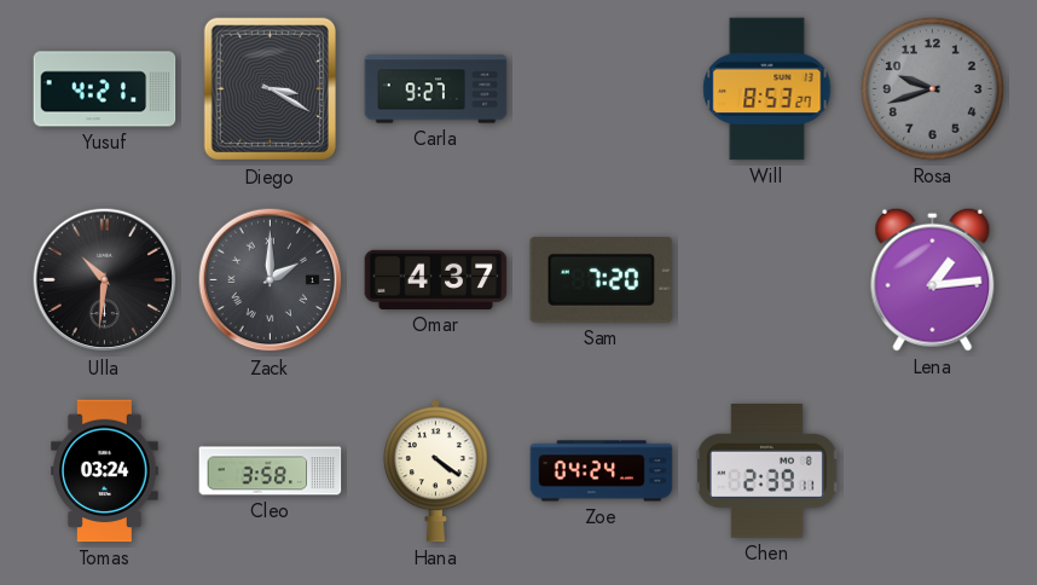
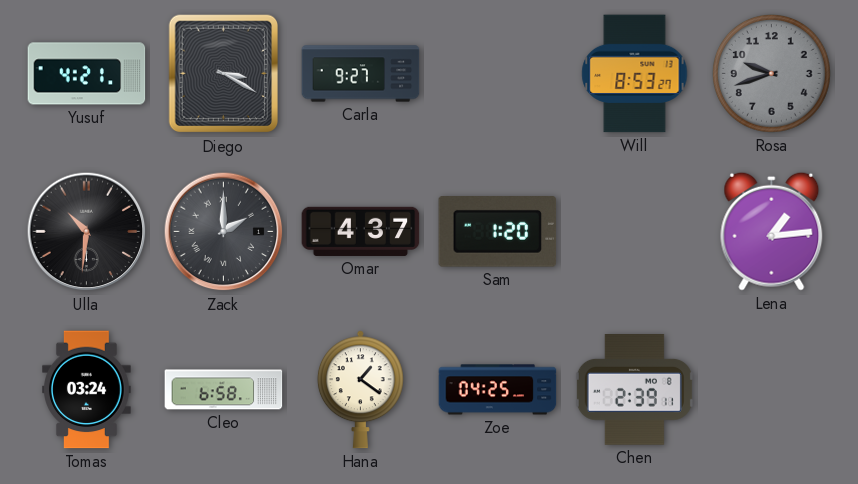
Sam: 7:20 -> 1:20 (498, 232)
Cleo: 3:58 -> 6:58 (224, 390)
Hana: 4:21 -> 1:21 (360, 390)
Zoe: 04:24 -> 04:25 (498, 390)
